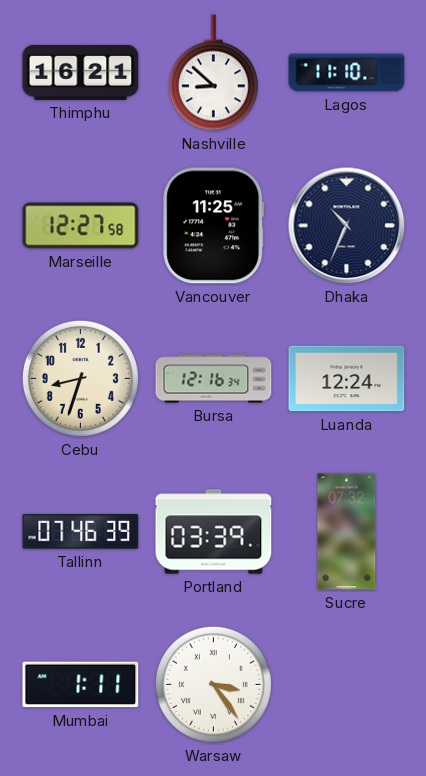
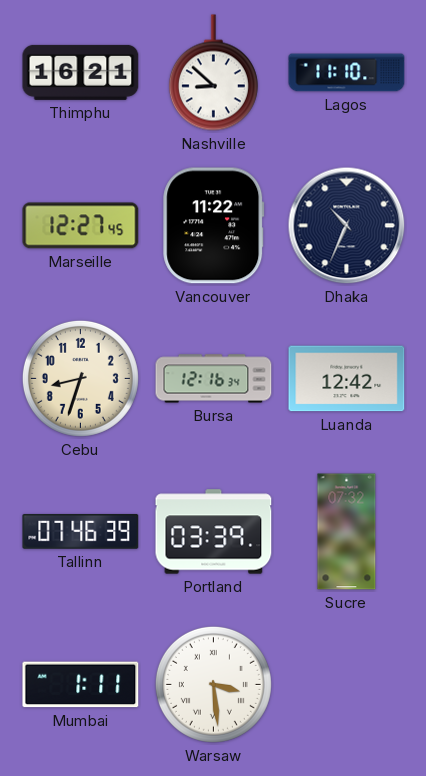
Marseille: 12:27:58 -> 12:27:45 (81, 226)
Vancouver: 11:25 -> 11:22 (214, 226)
Luanda: 12:24 -> 12:42 (347, 379)
Warsaw: 3:24 -> 3:29 (213, 684)
